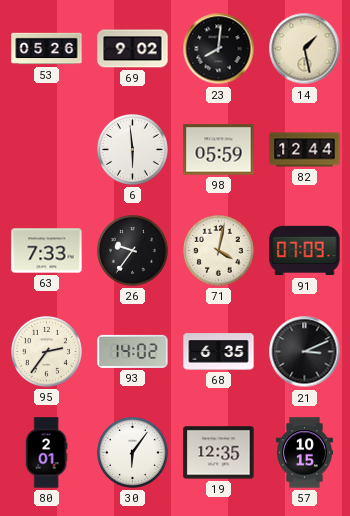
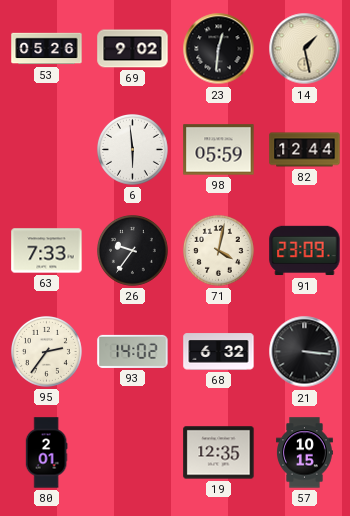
23: 8:01 -> 12:31 (219, 49)
91: 07:09 -> 23:09 (305, 251)
68: 6:35 -> 6:32 (219, 352)
21: 3:11 -> 3:16 (305, 352)
30: 6:06 -> none (133, 453)
